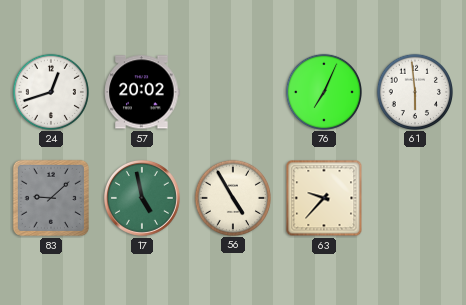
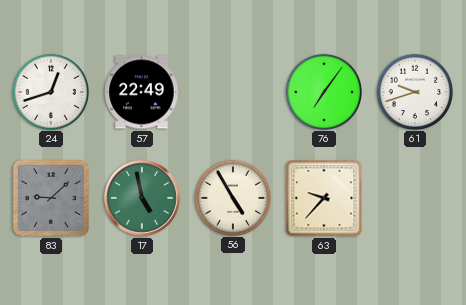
57: 20:02 -> 22:49 (142, 92)
76: 7:04 -> 7:06 (323, 91)
61: 5:59 -> 9:42 (414, 91)
